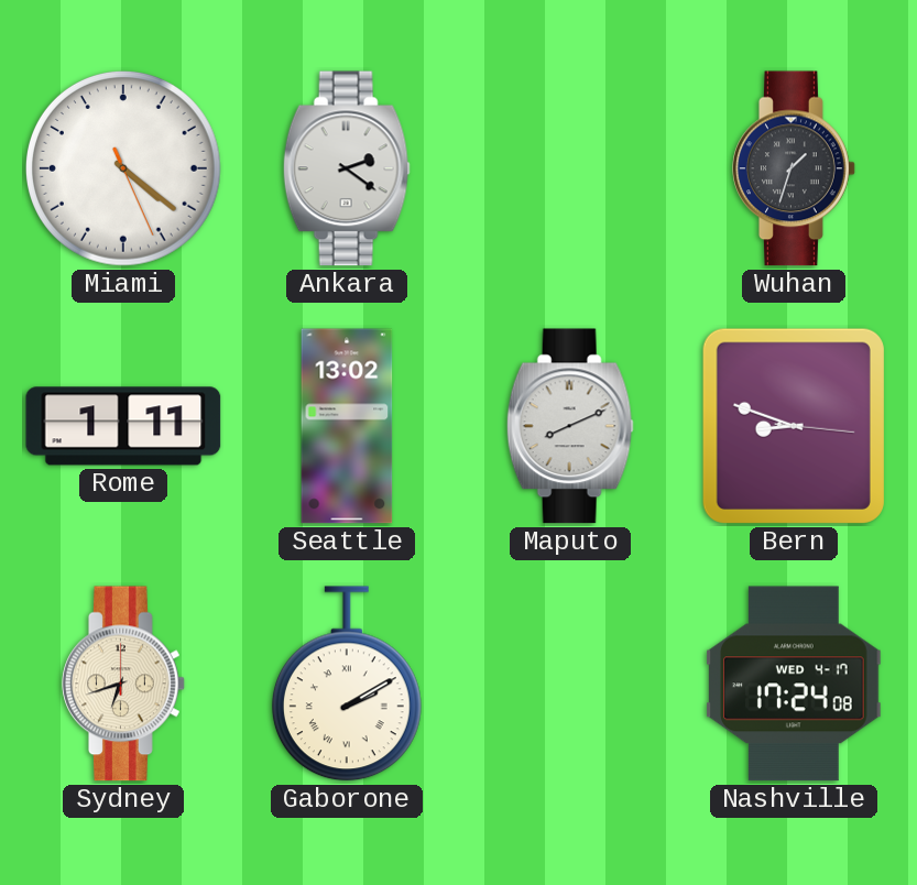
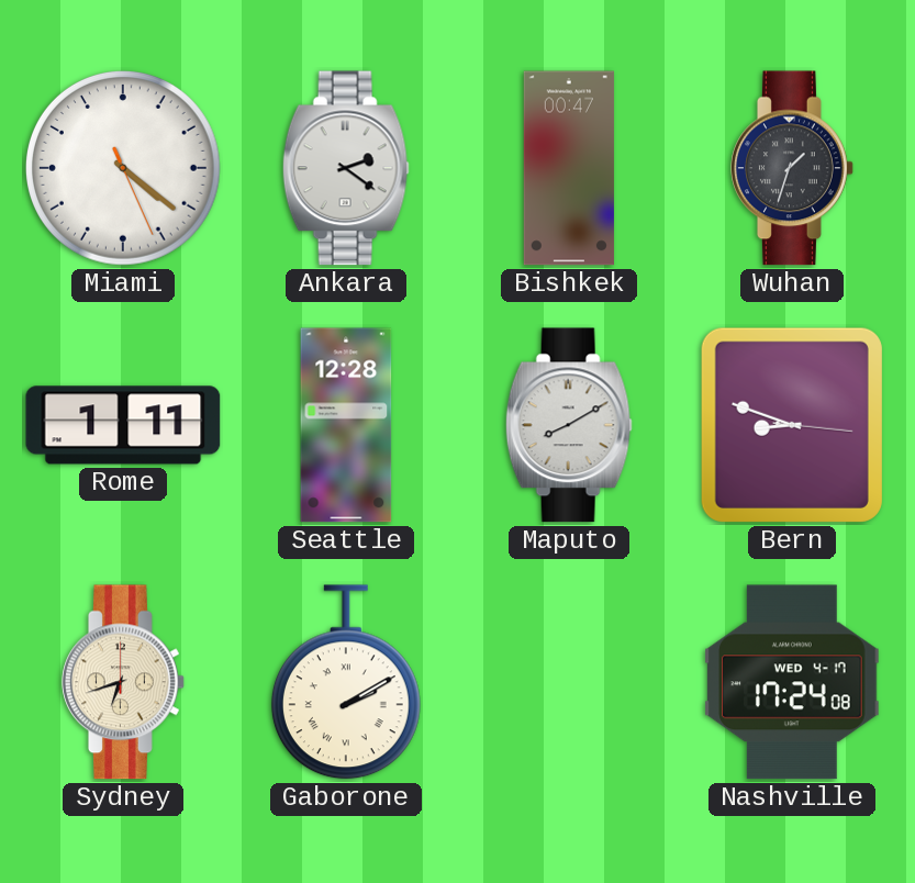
Bishkek: none -> 00:47 (569, 168)
Seattle: 13:02 -> 12:28 (346, 425)
Maputo: 8:11 -> 8:10 (569, 425)
